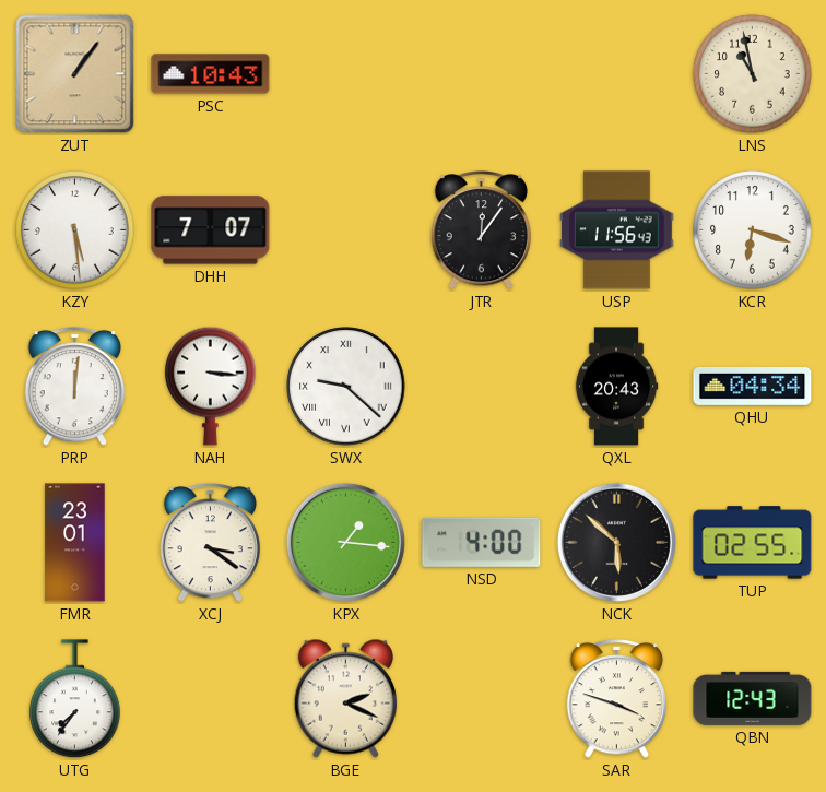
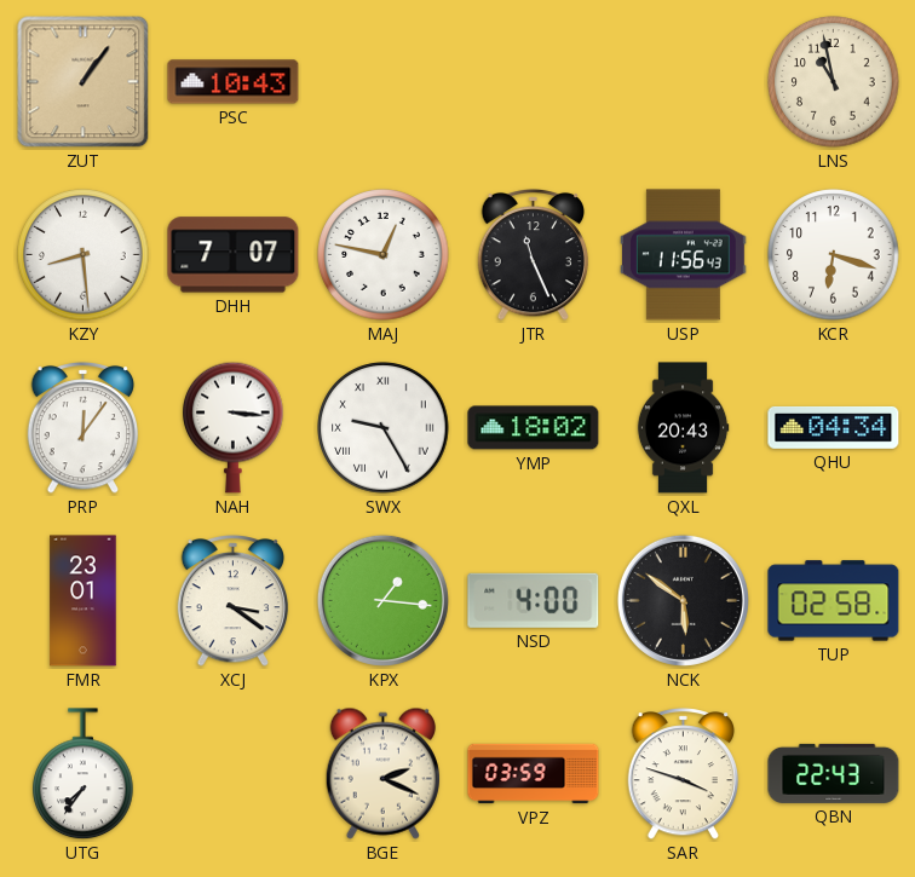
KZY: 5:29 -> 8:29 (84, 255)
MAJ: none -> 12:47 (384, 255)
JTR: 12:06 -> 11:26 (534, 255)
PRP: 12:01 -> 12:06 (84, 428)
SWX: 9:22 -> 9:25 (384, 428)
YMP: none -> 18:02 (534, 428)
NCK: 5:52 -> 5:51 (683, 600)
TUP: 02:55 -> 02:58 (834, 601)
VPZ: none -> 03:59 (534, 774)
QBN: 12:43 -> 22:43 (834, 773)
